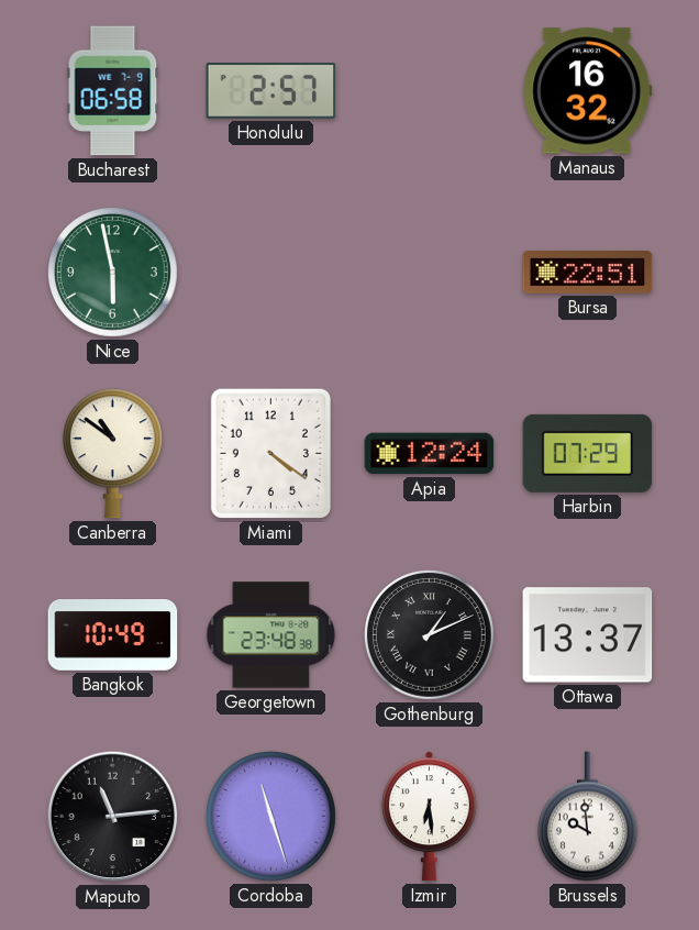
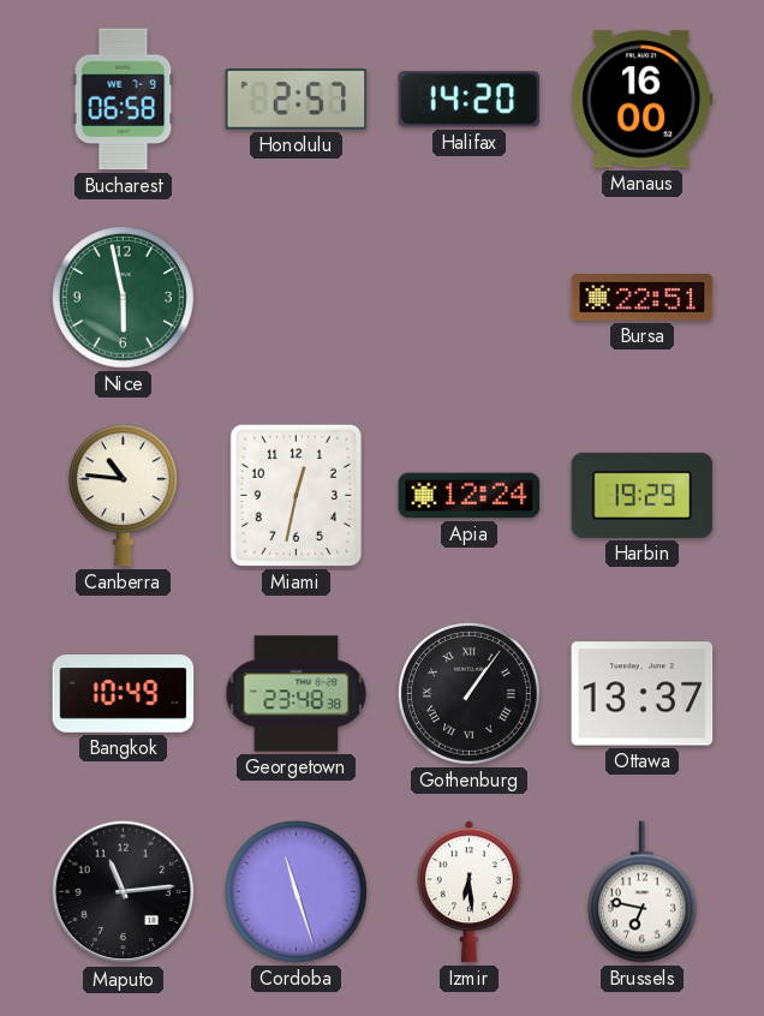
Halifax: none -> 14:20 (470, 100)
Manaus: 16:32 -> 16:00 (643, 100)
Canberra: 10:51 -> 10:46 (123, 496)
Miami: 4:21 -> 12:32 (296, 495)
Harbin: 07:29 -> 19:29 (643, 495)
Gothenburg: 1:11 -> 1:06 (468, 693)
Brussels: 9:59 -> 6:47 (641, 892)
